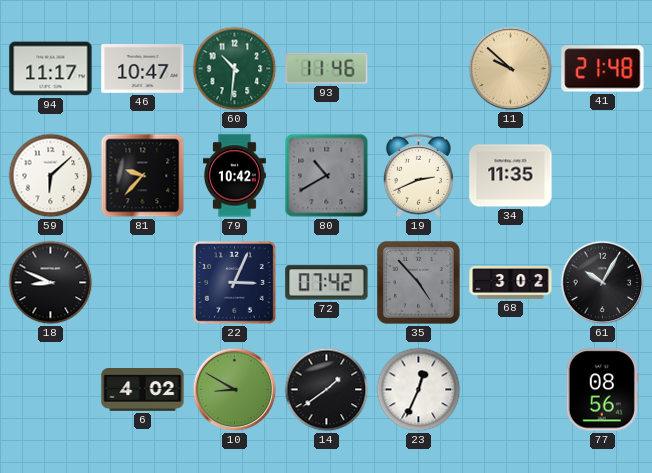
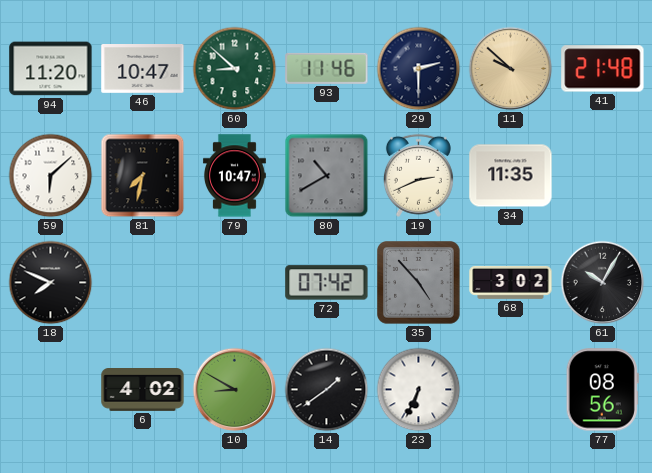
94: 11:17 -> 11:20 (51, 69)
60: 10:31 -> 8:52 (235, 69)
29: none -> 2:30 (419, 69)
81: 9:37 -> 7:32 (143, 176)
79: 10:42 -> 10:47 (234, 176)
18: 8:49 -> 7:49 (51, 283)
22: 3:04 -> none (234, 282)
23: 12:34 -> 6:34 (419, 390)
